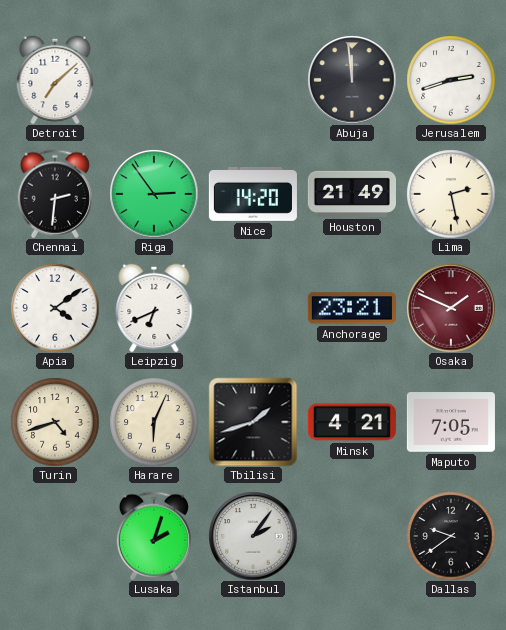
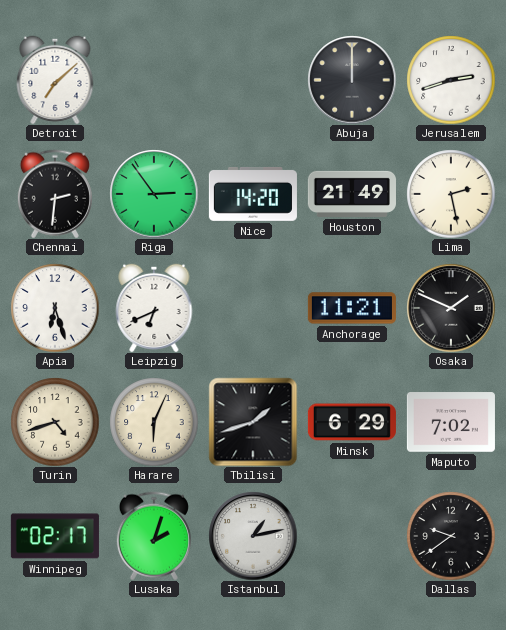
Abuja: 11:59 -> 12:00 (352, 80)
Apia: 4:09 -> 6:27 (55, 308)
Anchorage: 23:21 -> 11:21 (352, 308)
Osaka dial: burgundy -> black (451, 308)
Minsk: 4:21 -> 6:29 (352, 422)
Maputo: 7:05 -> 7:02 (451, 422)
Winnipeg: none -> 02:17 (55, 536)
Istanbul: 2:06 -> 1:13 (253, 536)
